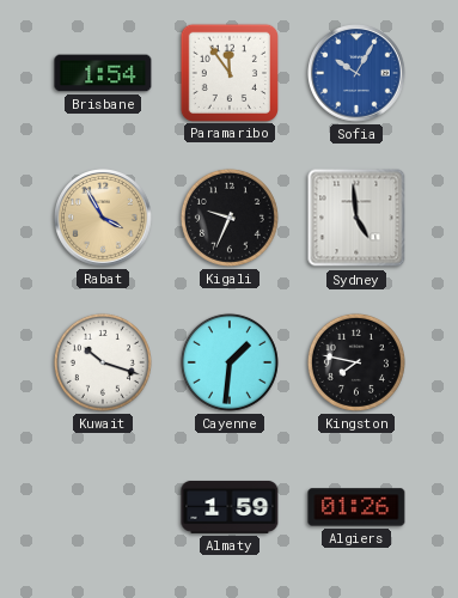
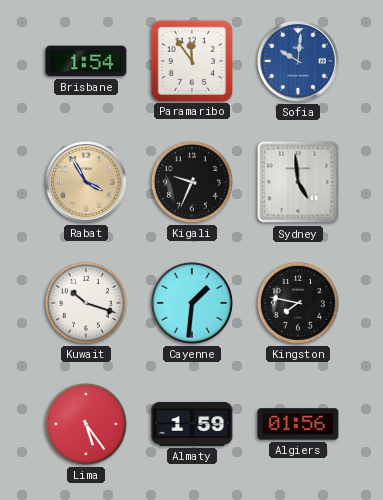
Sofia: 10:05 -> 10:01 (299, 62)
Lima: none -> 5:24 (86, 424)
Algiers: 01:26 -> 01:56 (298, 424)
